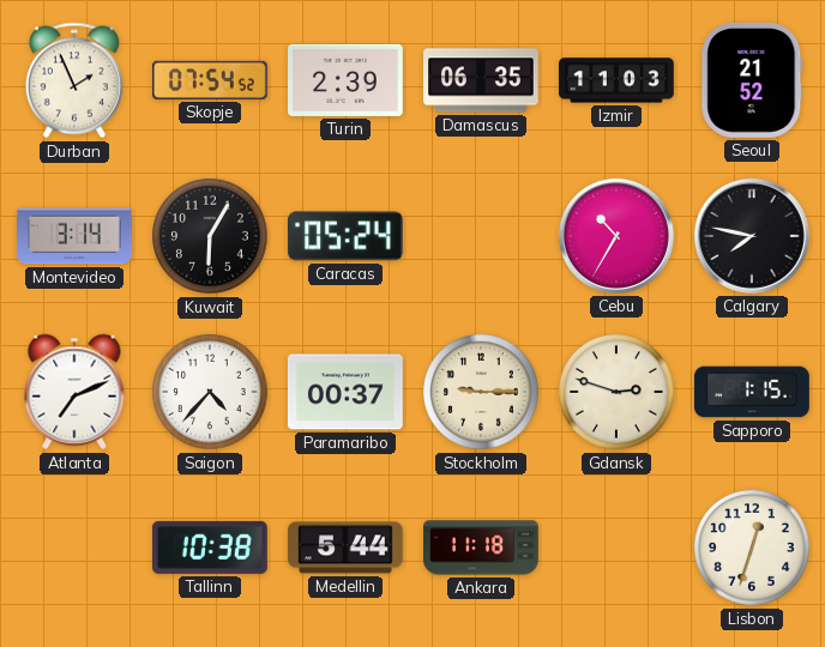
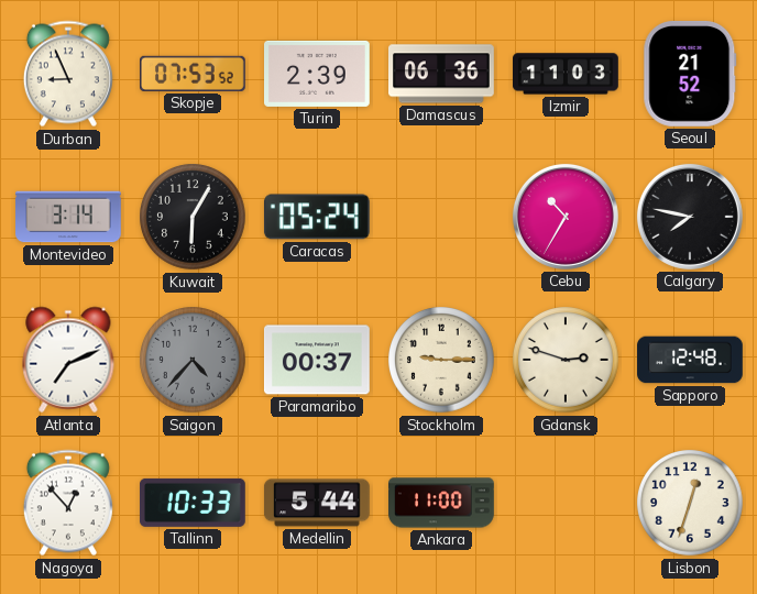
Durban: 1:56 -> 8:56 (68, 74)
Skopje: 07:54 -> 07:53 (194, 74)
Damascus: 06:35 -> 06:36 (442, 74)
Saigon dial: white -> grey (194, 361)
Sapporo: 1:15 -> 12:48 (690, 360)
Nagoya: none -> 12:53 (68, 503)
Tallinn: 10:38 -> 10:33 (194, 503)
Ankara: 11:18 -> 11:00 (442, 503)
